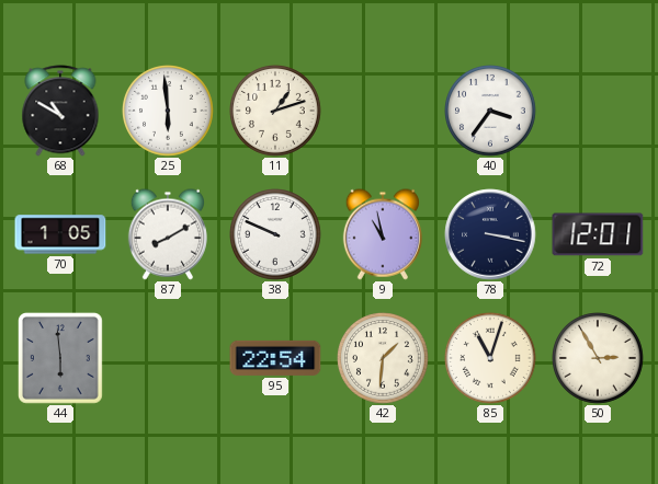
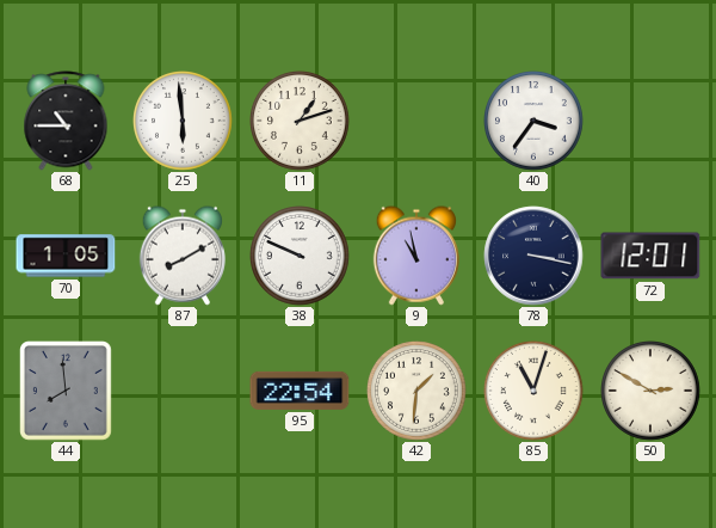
68: 10:50 -> 10:45 (66, 121)
44: 5:59 -> 7:59 (67, 392)
50: 2:55 -> 2:50 (652, 392)
